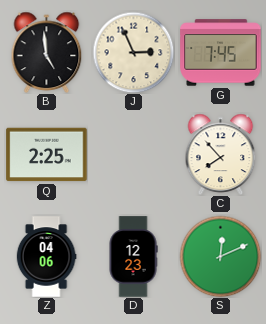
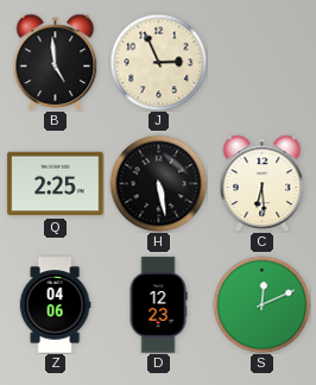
G: 7:45 -> none (221, 53)
H: none -> 5:28 (158, 183)
C: 7:53 -> 6:29 (263, 183)
